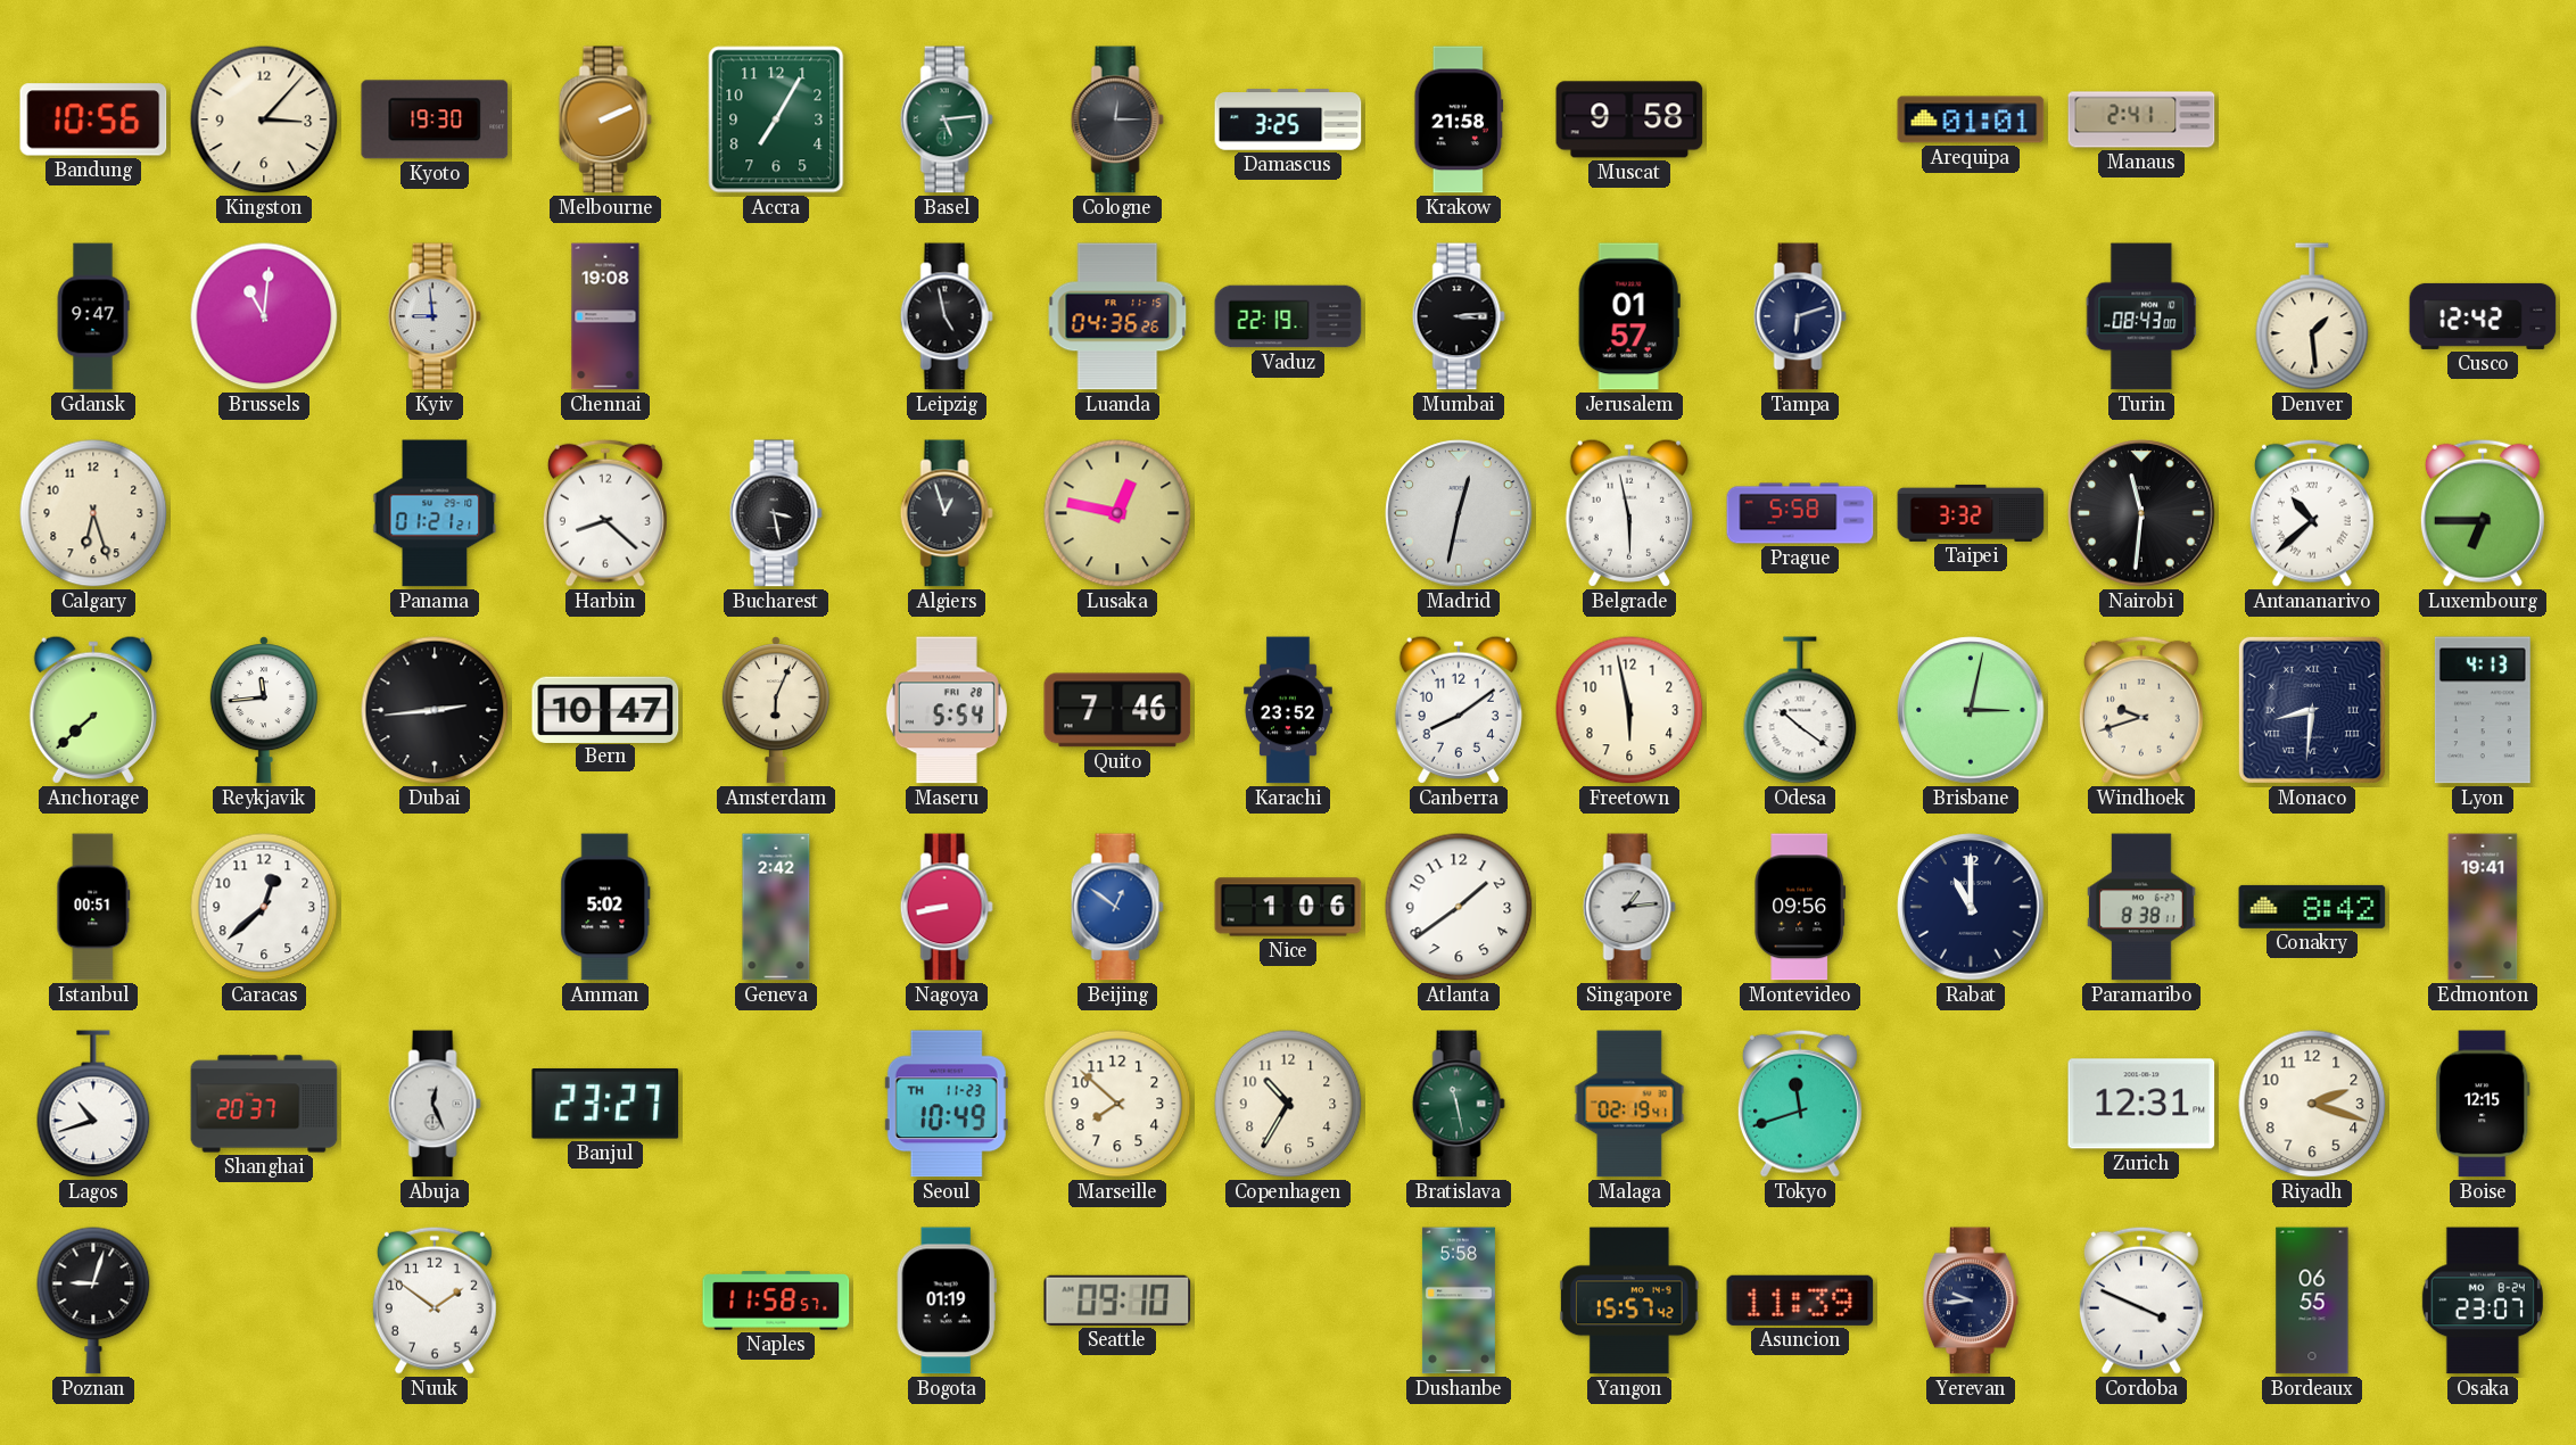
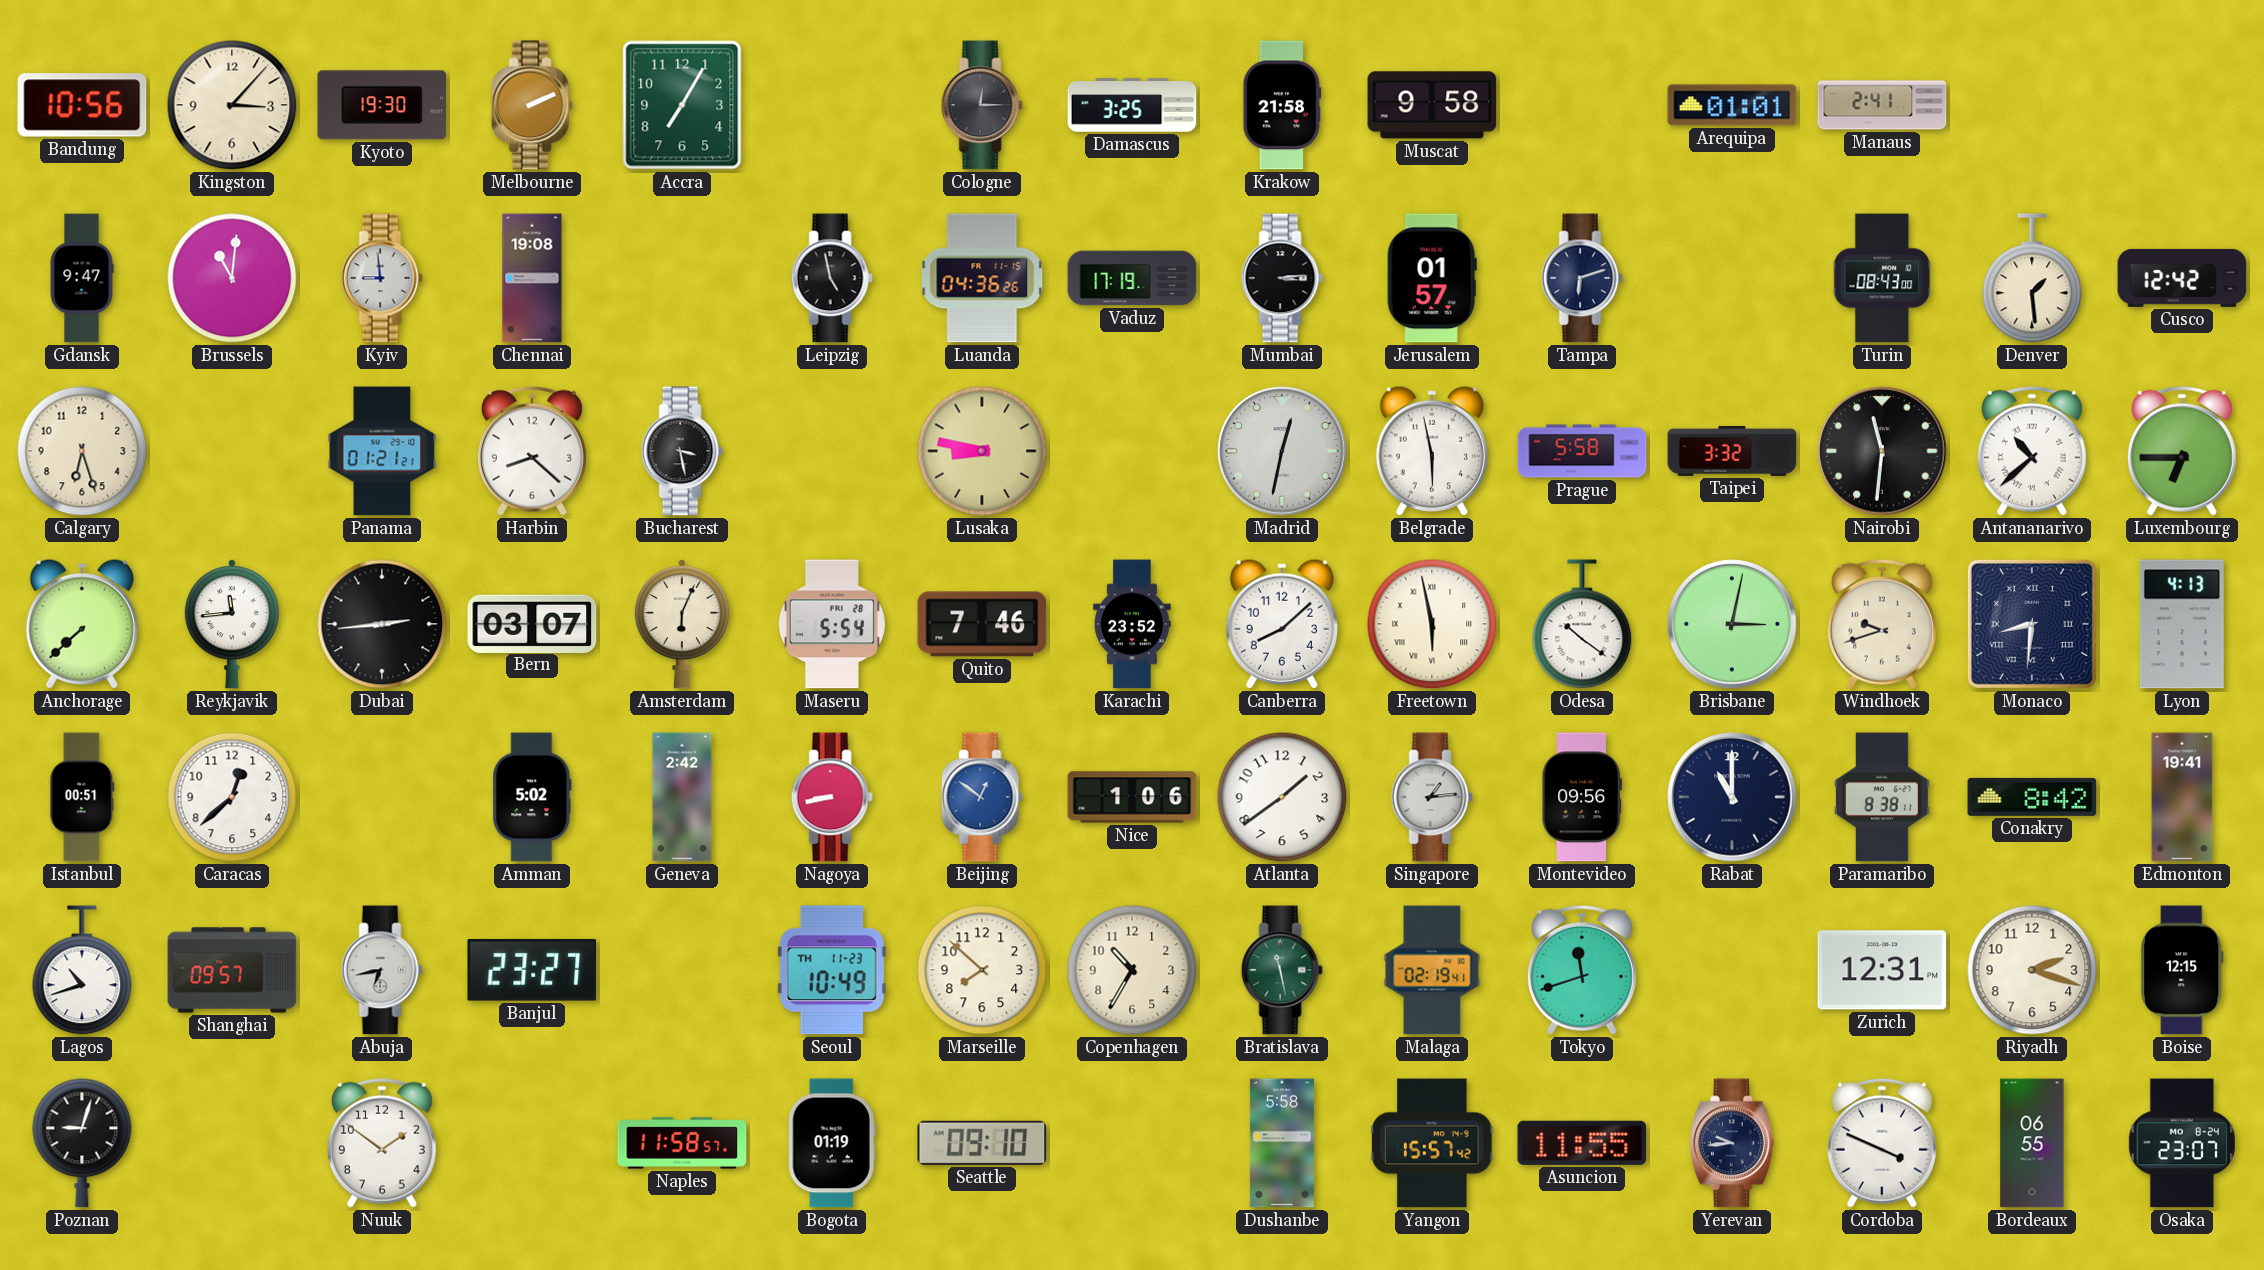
Basel: 5:14 -> none (947, 119)
Vaduz: 22:19 -> 17:19 (1132, 278)
Algiers: 12:57 -> none (947, 513)
Lusaka: 12:47 -> 8:47 (982, 451)
Bern: 10:47 -> 03:07 (532, 623)
Canberra: 8:09 -> 8:08 (1282, 624)
Freetown numerals: Arabic -> Roman (1432, 624)
Shanghai: 20:37 -> 09:57 (232, 970)
Abuja: 12:26 -> 6:43 (382, 970)
Asuncion: 11:39 -> 11:55 (1582, 1143)
